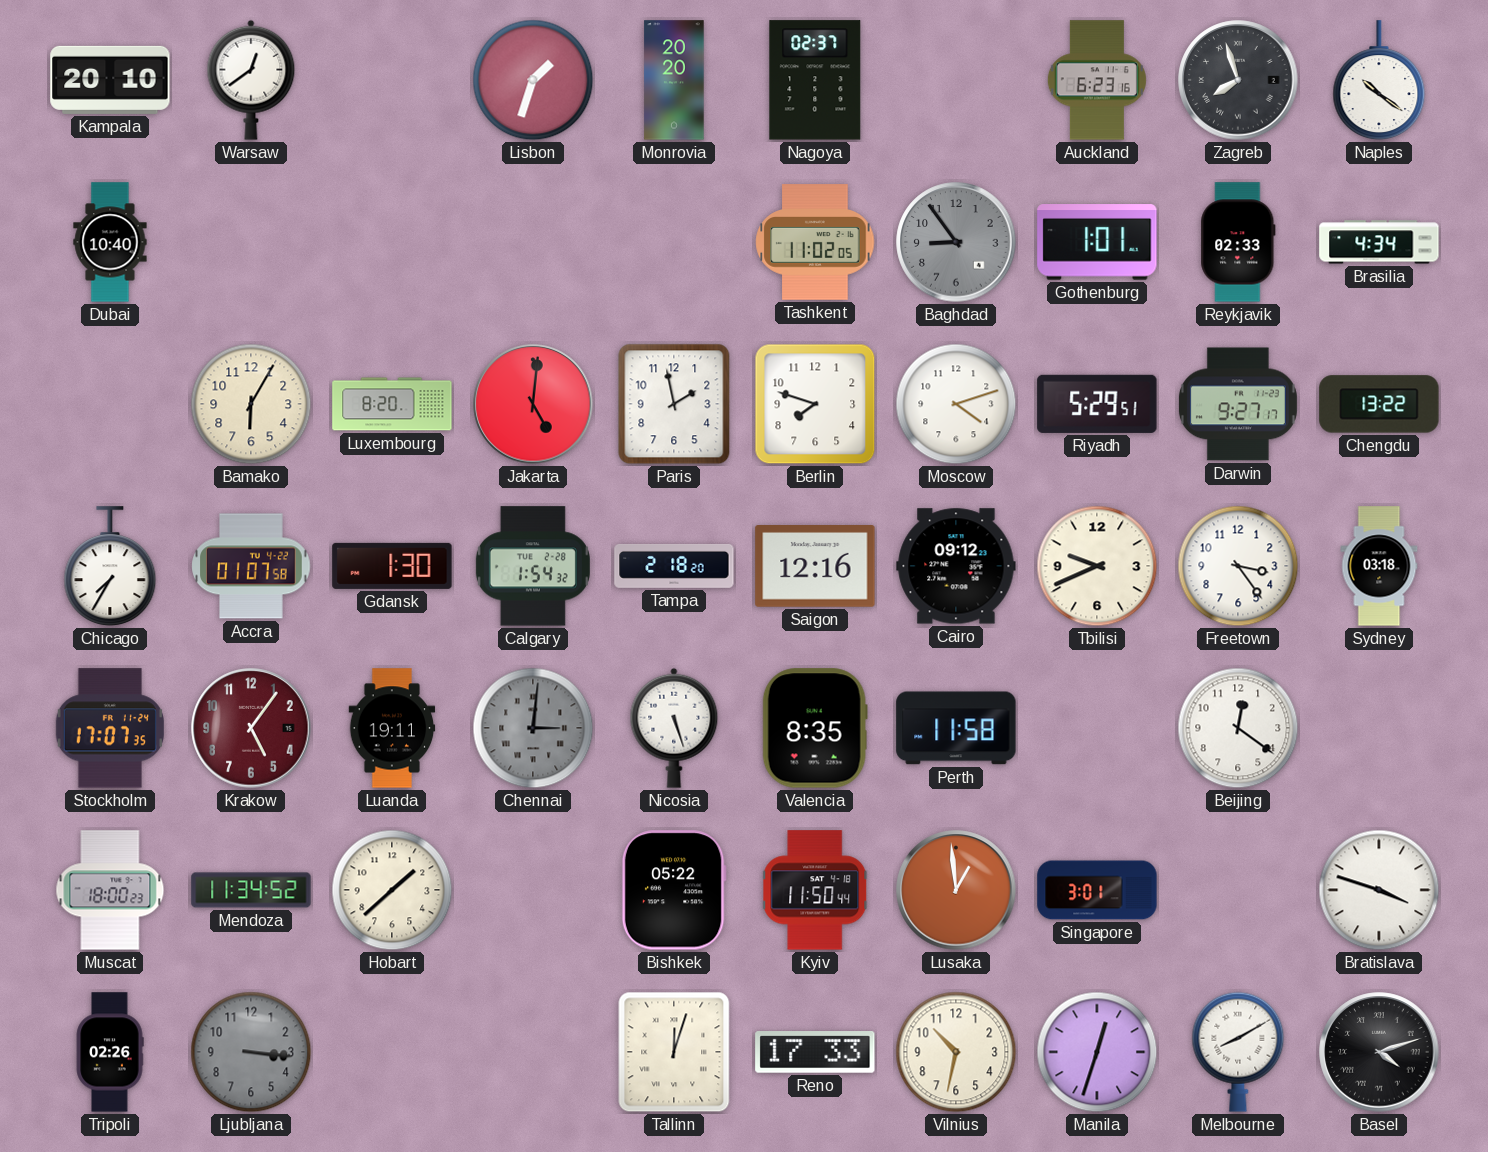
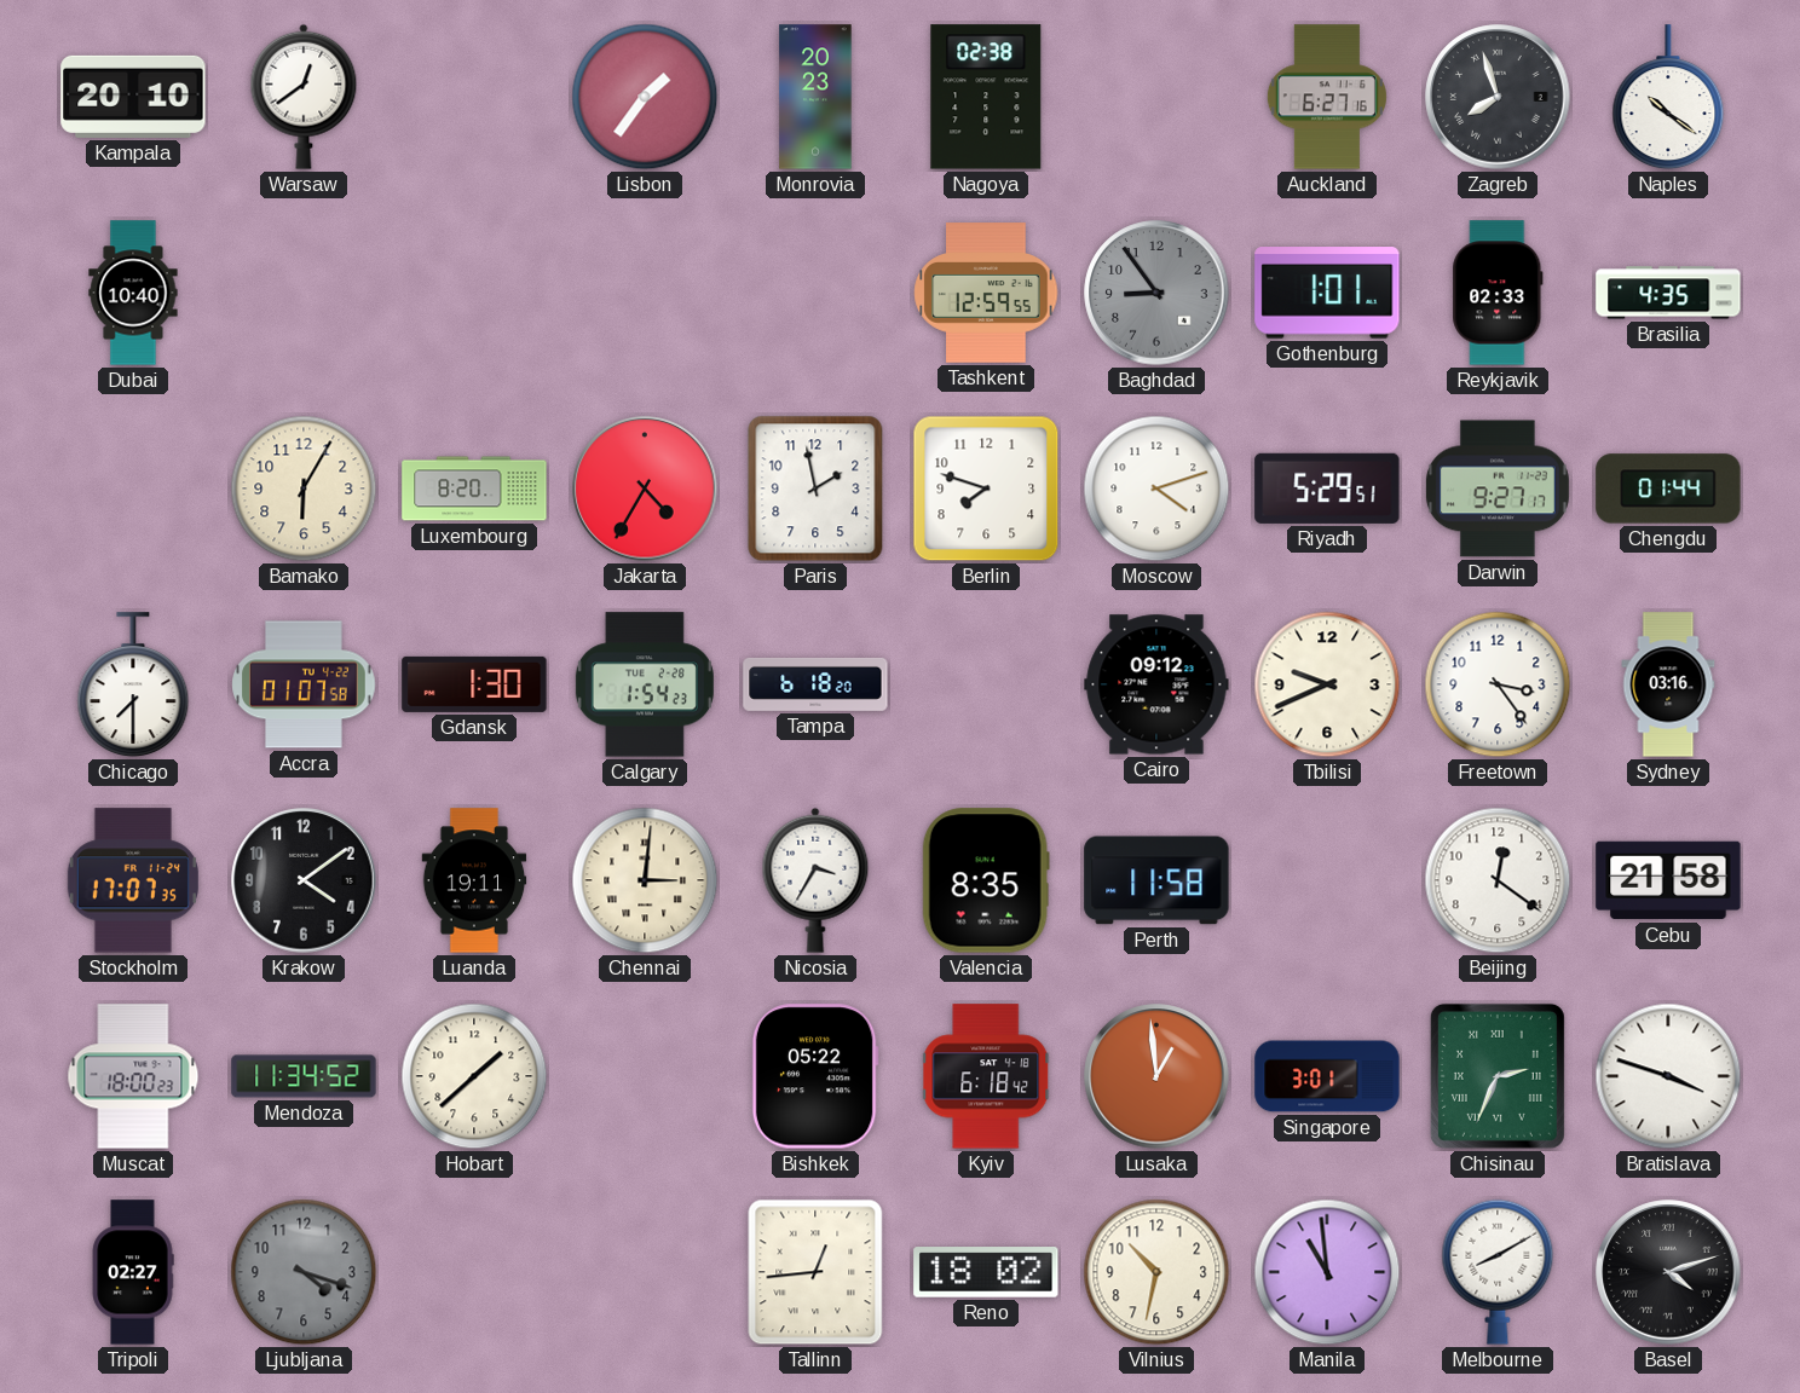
Lisbon: 1:33 -> 1:36 (645, 97)
Monrovia: 20:20 -> 20:23 (815, 97)
Nagoya: 02:37 -> 02:38 (986, 97)
Auckland: 6:23 -> 6:27 (1327, 97)
Tashkent: 11:02 -> 12:59 (986, 293)
Brasilia: 4:34 -> 4:35 (1668, 293)
Jakarta: 5:01 -> 4:35 (645, 489)
Chengdu: 13:22 -> 01:44 (1668, 489)
Chicago: 7:35 -> 7:30 (133, 686)
Calgary: 1:54:32 -> 1:54:23 (645, 684)
Tampa: 2:18 -> 6:18 (815, 684)
Saigon: 12:16 -> none (815, 567)
Sydney: 03:18 -> 03:16 (1668, 684)
Krakow: 5:06 -> 4:09 (304, 880)
Krakow dial: burgundy -> black (304, 880)
Chennai dial: grey -> cream (645, 880)
Nicosia: 5:27 -> 3:35 (815, 880)
Cebu: none -> 21:58 (1668, 880)
Kyiv: 11:50 -> 6:18 (987, 1076)
Chisinau: none -> 2:34 (1498, 1076)
Tripoli: 02:26 -> 02:27 (133, 1272)
Ljubljana: 3:16 -> 4:18 (304, 1272)
Tallinn: 12:03 -> 12:44 (815, 1272)
Reno: 17:33 -> 18:02 (986, 1273)
Manila: 12:33 -> 10:59 (1327, 1272)
